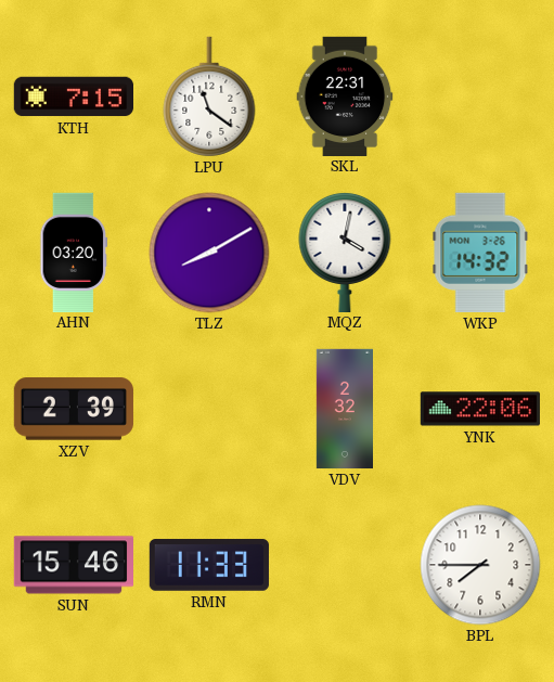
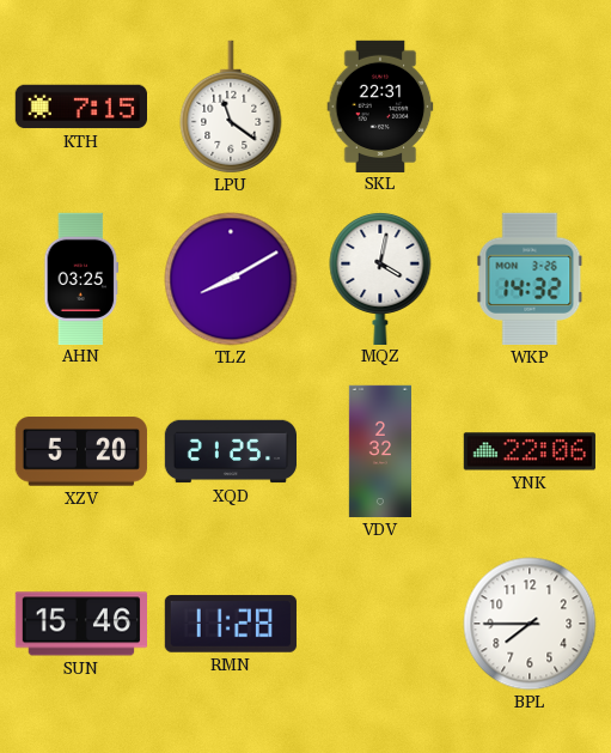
AHN: 03:20 -> 03:25 (81, 278)
XZV: 2:39 -> 5:20 (81, 451)
XQD: none -> 21:25 (231, 451)
RMN: 11:33 -> 11:28 (231, 624)
